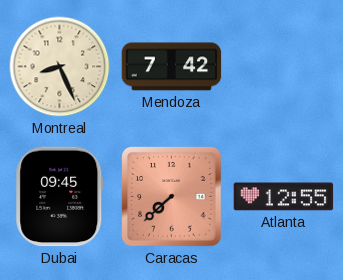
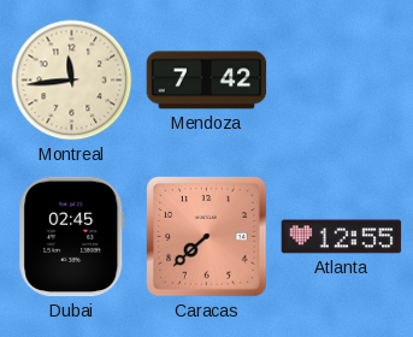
Montreal: 8:26 -> 11:44 (72, 81)
Dubai: 09:45 -> 02:45 (72, 237)
